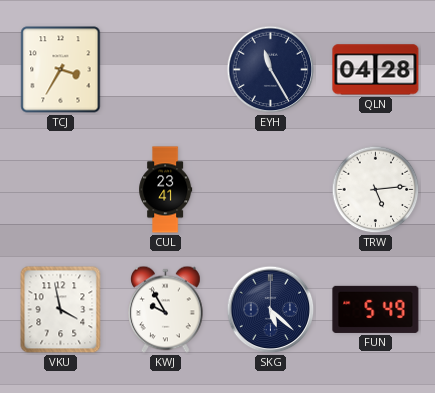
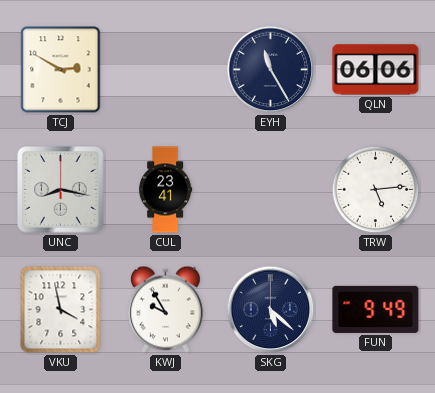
TCJ: 3:35 -> 2:50 (61, 70)
QLN: 04:28 -> 06:06 (376, 70)
UNC: none -> 8:17 (61, 190)
FUN: 5:49 -> 9:49 (376, 309)
